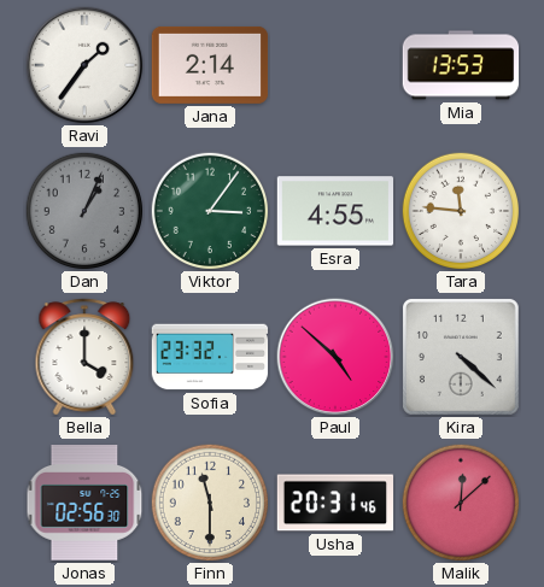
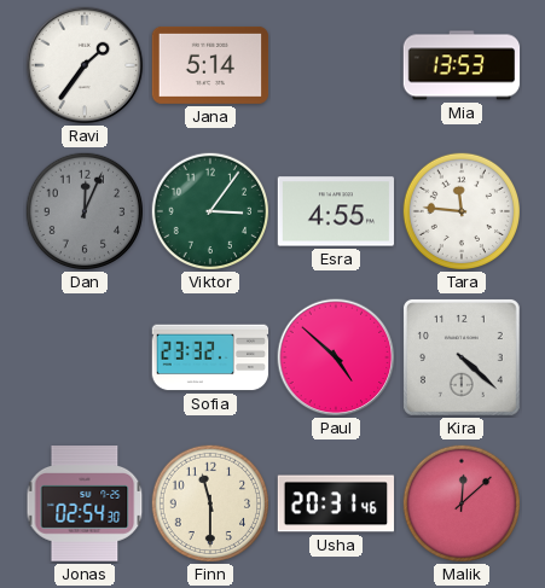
Jana: 2:14 -> 5:14 (210, 65)
Dan: 1:04 -> 12:04 (83, 210)
Bella: 4:00 -> none (84, 357)
Jonas: 02:56 -> 02:54 (85, 505)
